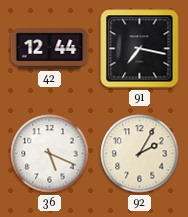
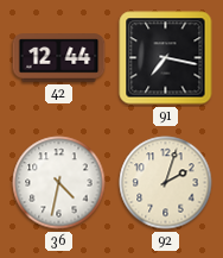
36: 5:19 -> 4:32 (59, 183)
92: 2:05 -> 2:03 (166, 183)
